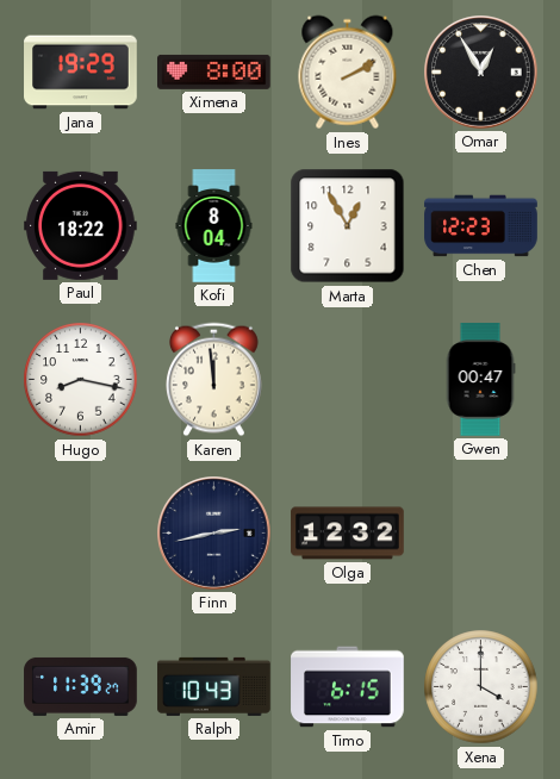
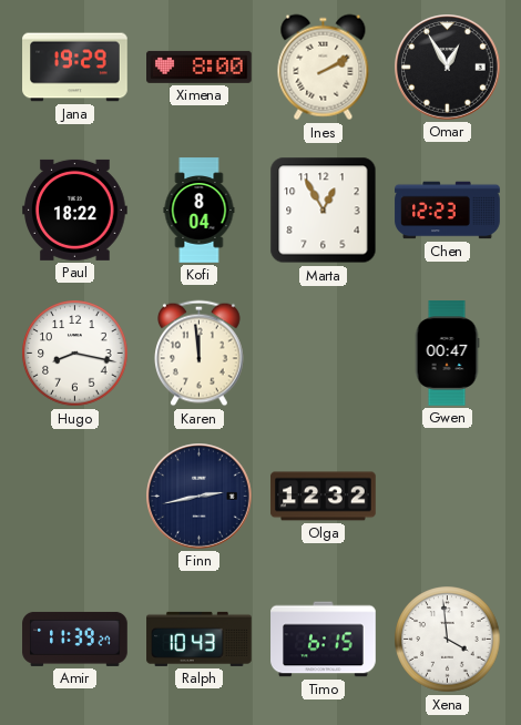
Xena: 4:00 -> 3:59 (448, 640)
